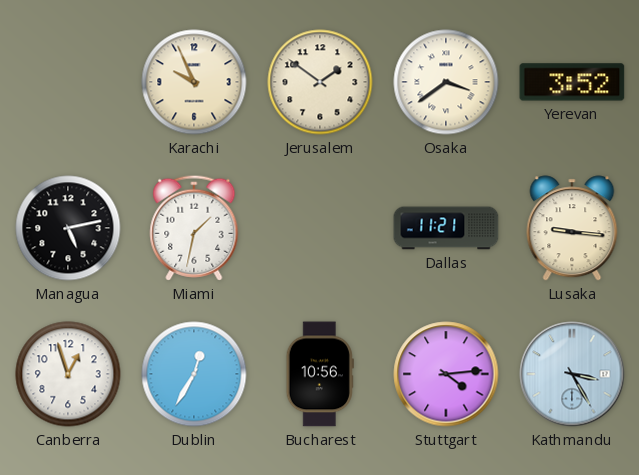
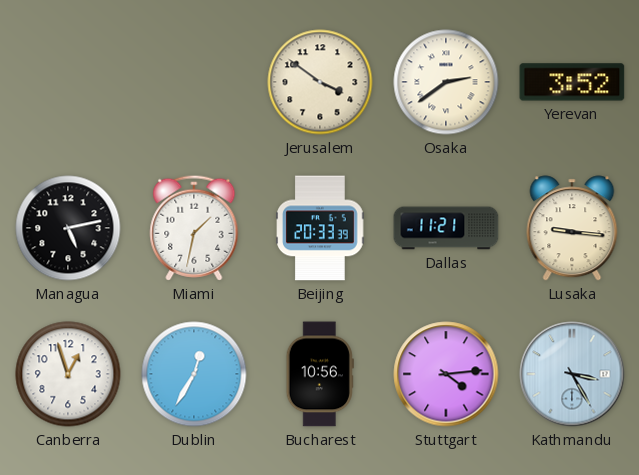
Karachi: 9:56 -> none (194, 82)
Jerusalem: 1:51 -> 3:51 (320, 82)
Osaka: 3:39 -> 2:39 (446, 82)
Beijing: none -> 20:33 (320, 228)
